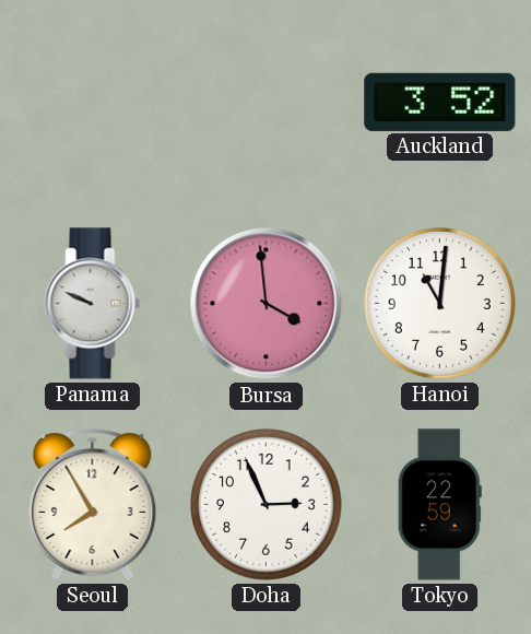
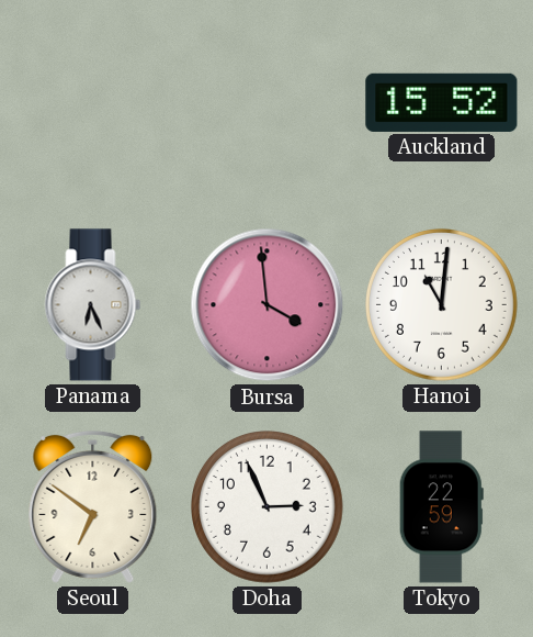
Auckland: 3:52 -> 15:52 (442, 102)
Panama: 9:49 -> 6:26 (93, 305)
Seoul: 7:55 -> 6:51 (93, 506)
